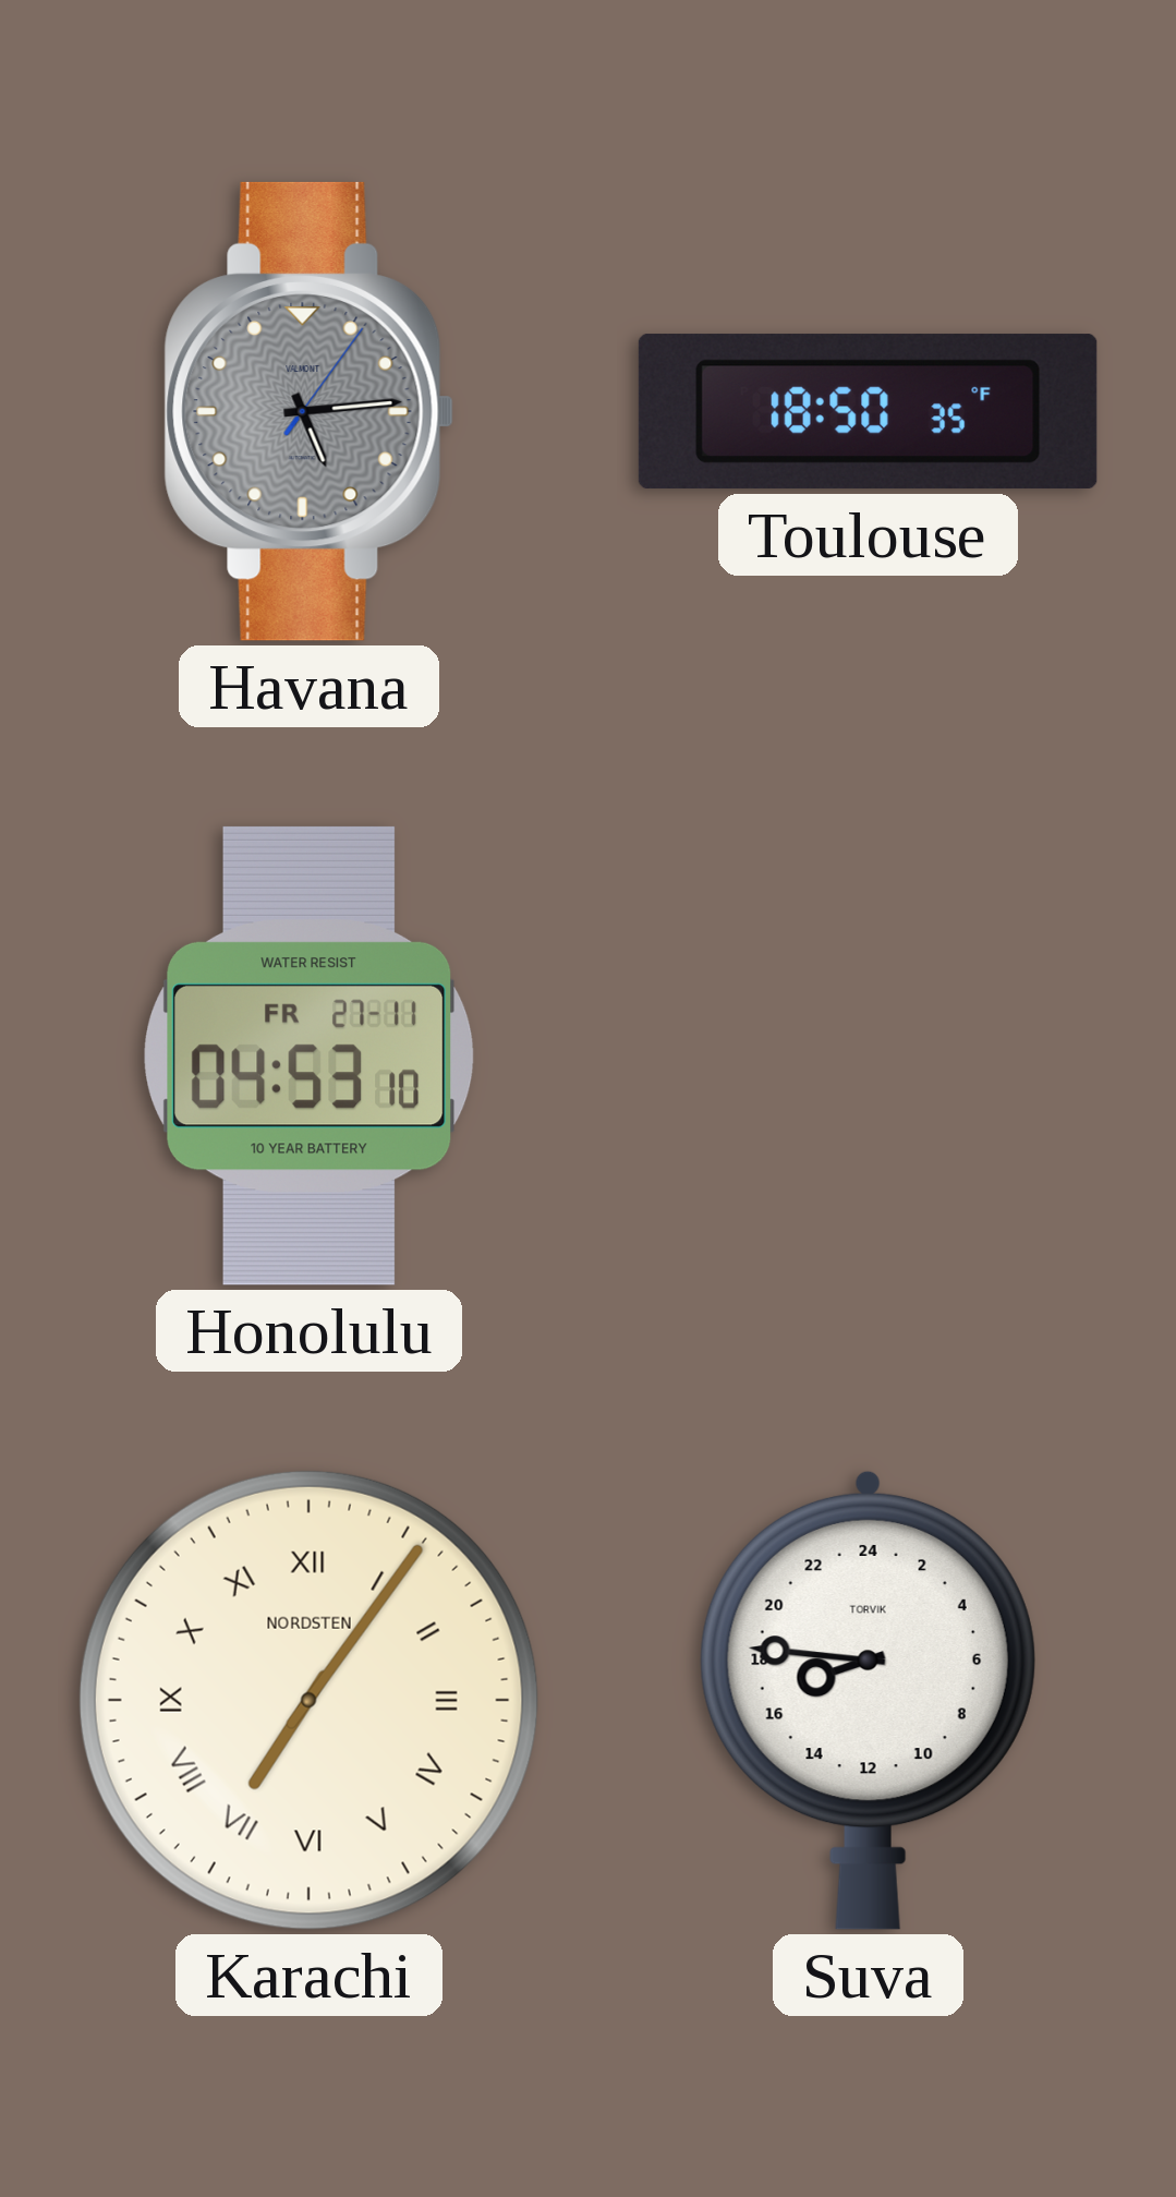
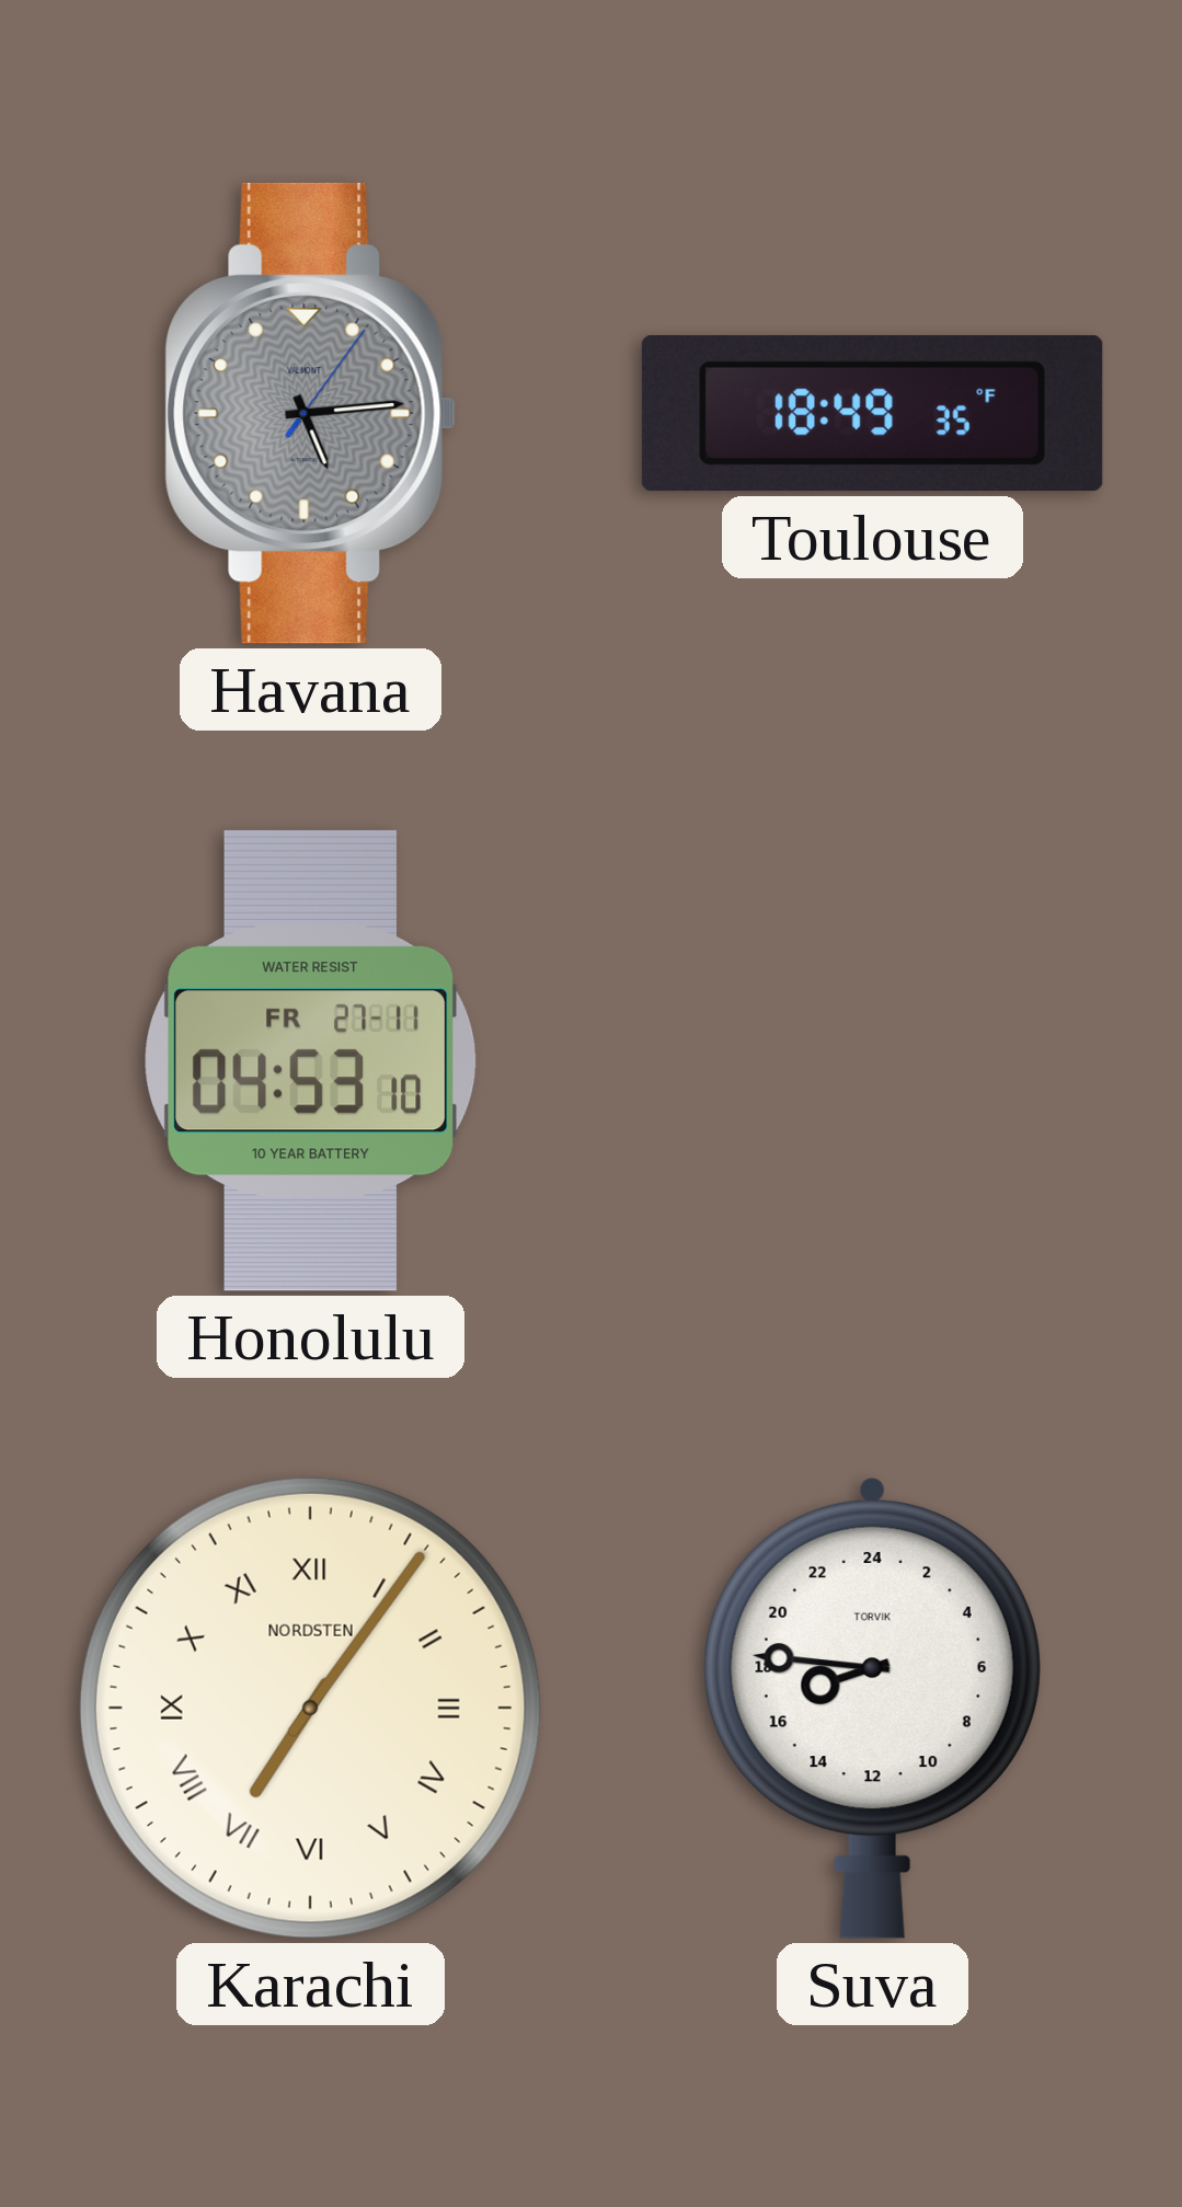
Toulouse: 18:50 -> 18:49 (872, 414)
